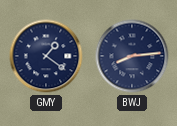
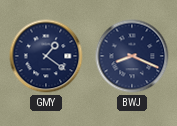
BWJ: 8:14 -> 8:19 (132, 56)
